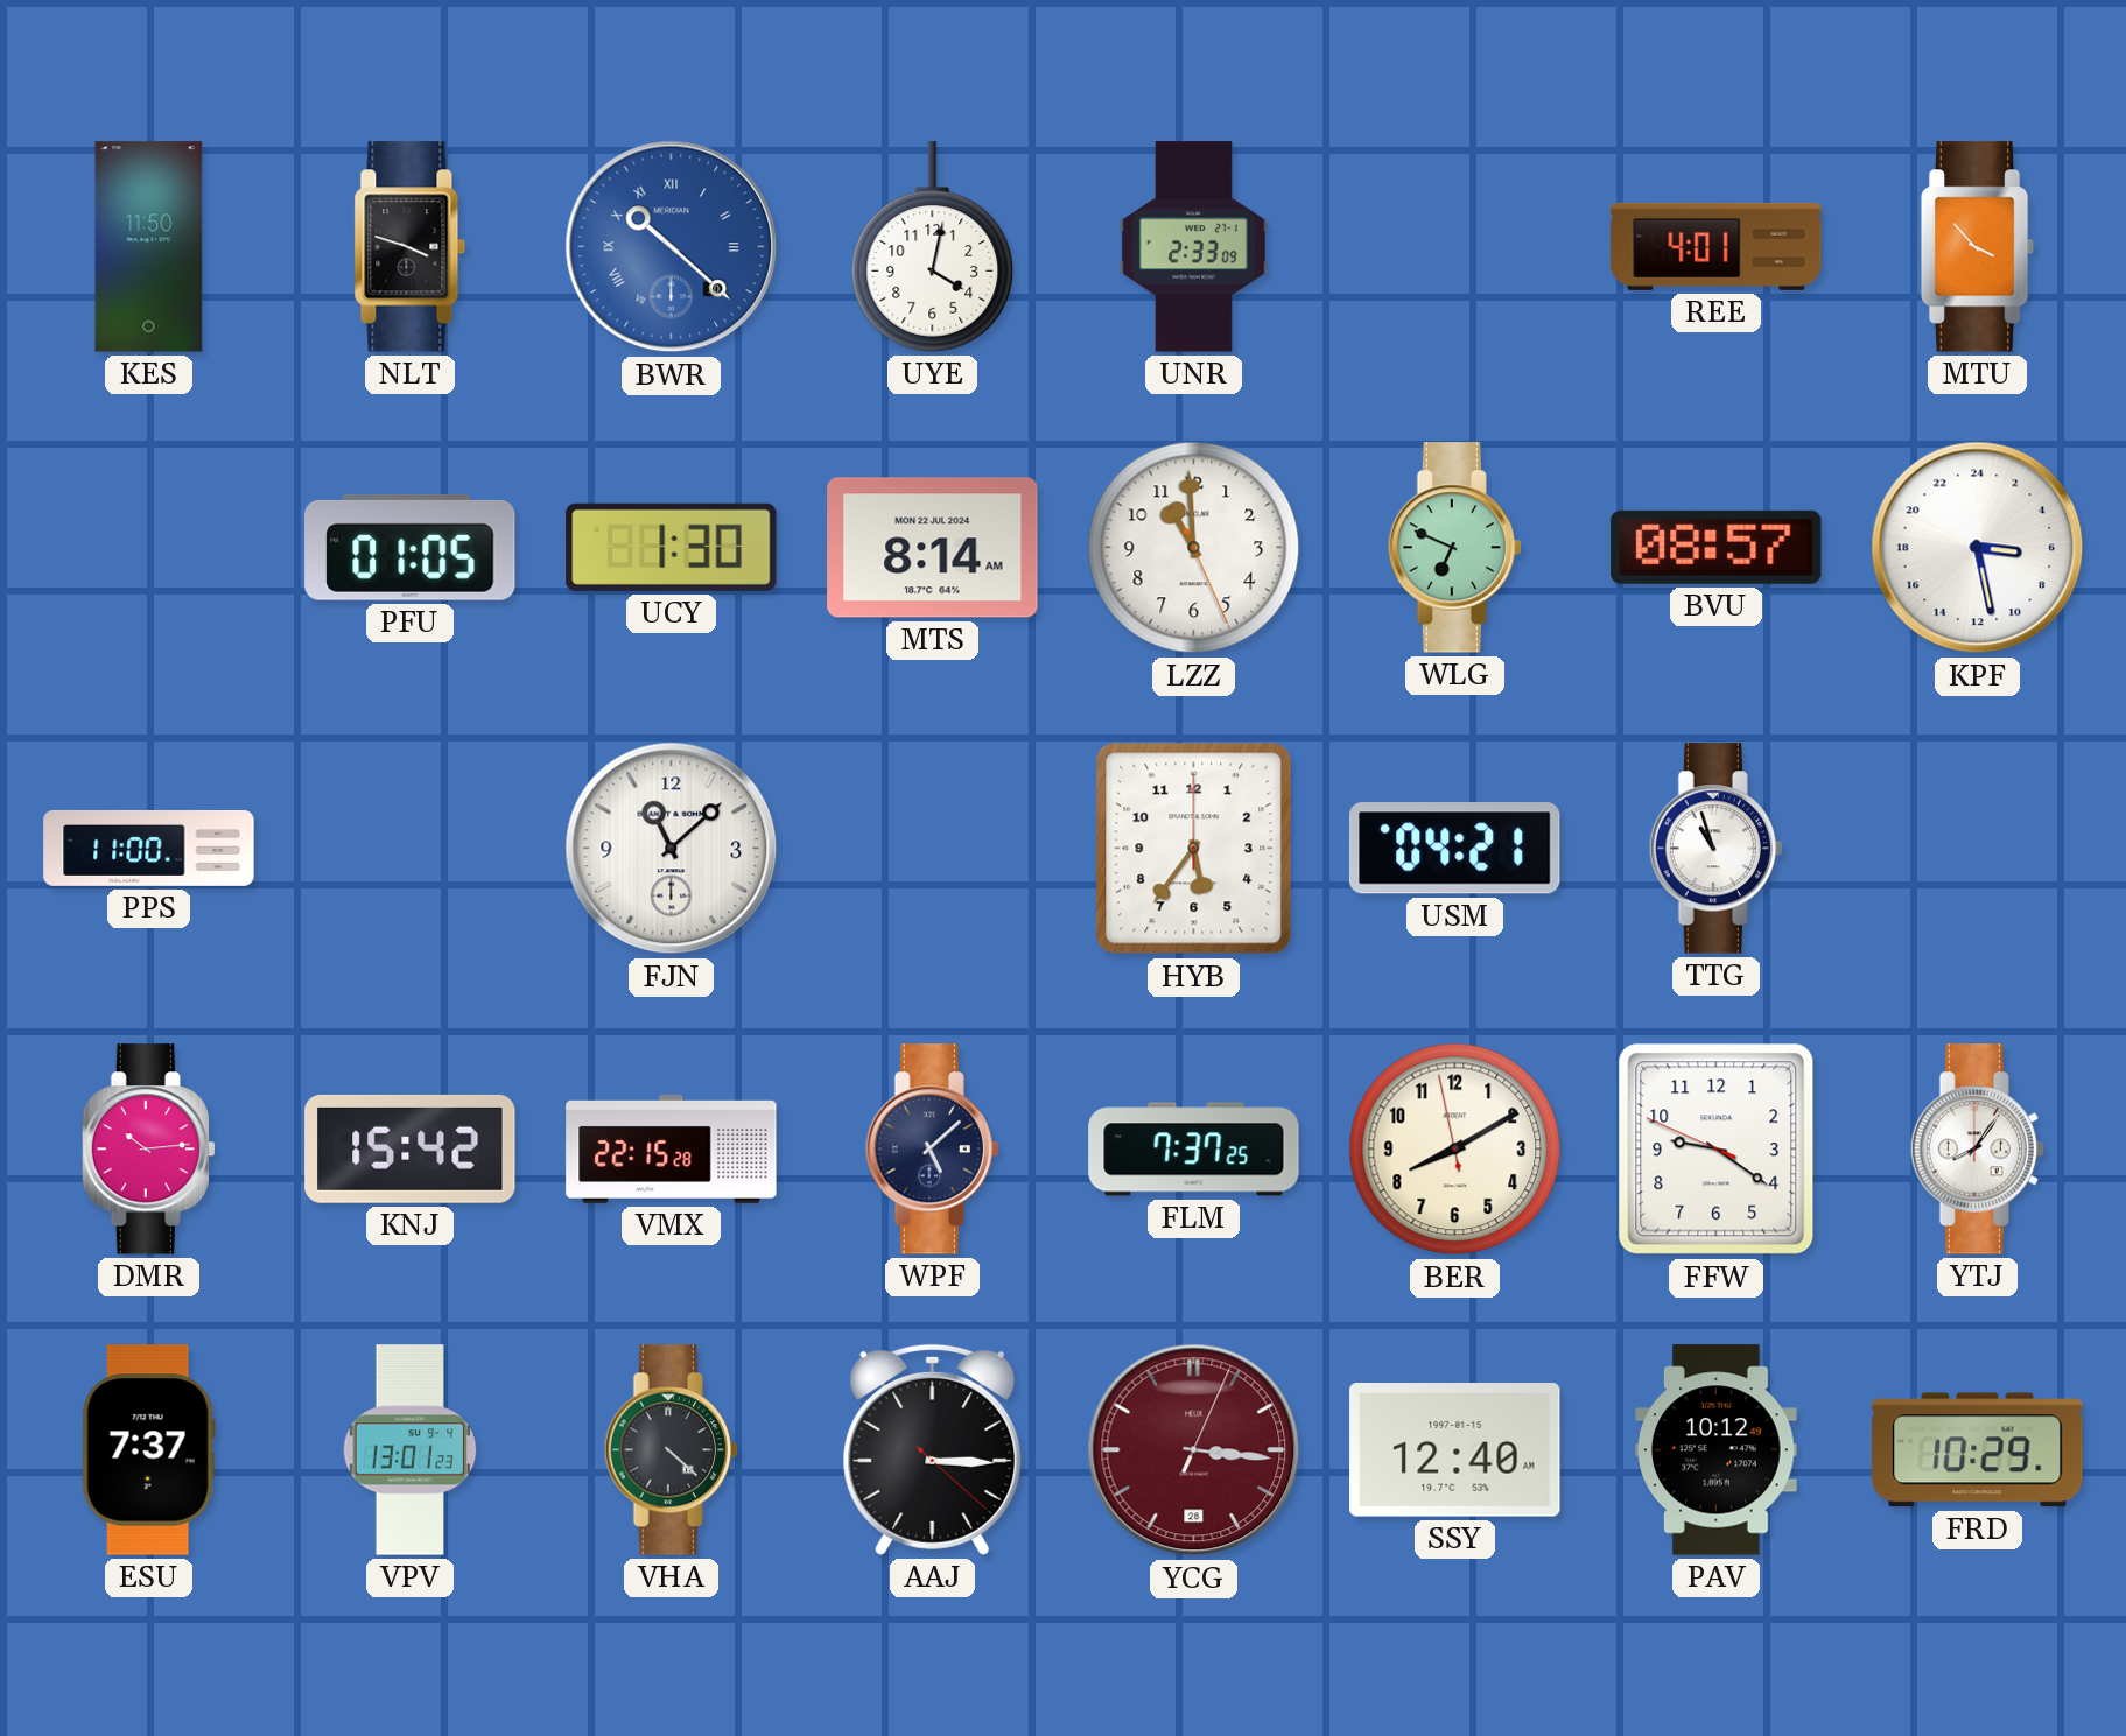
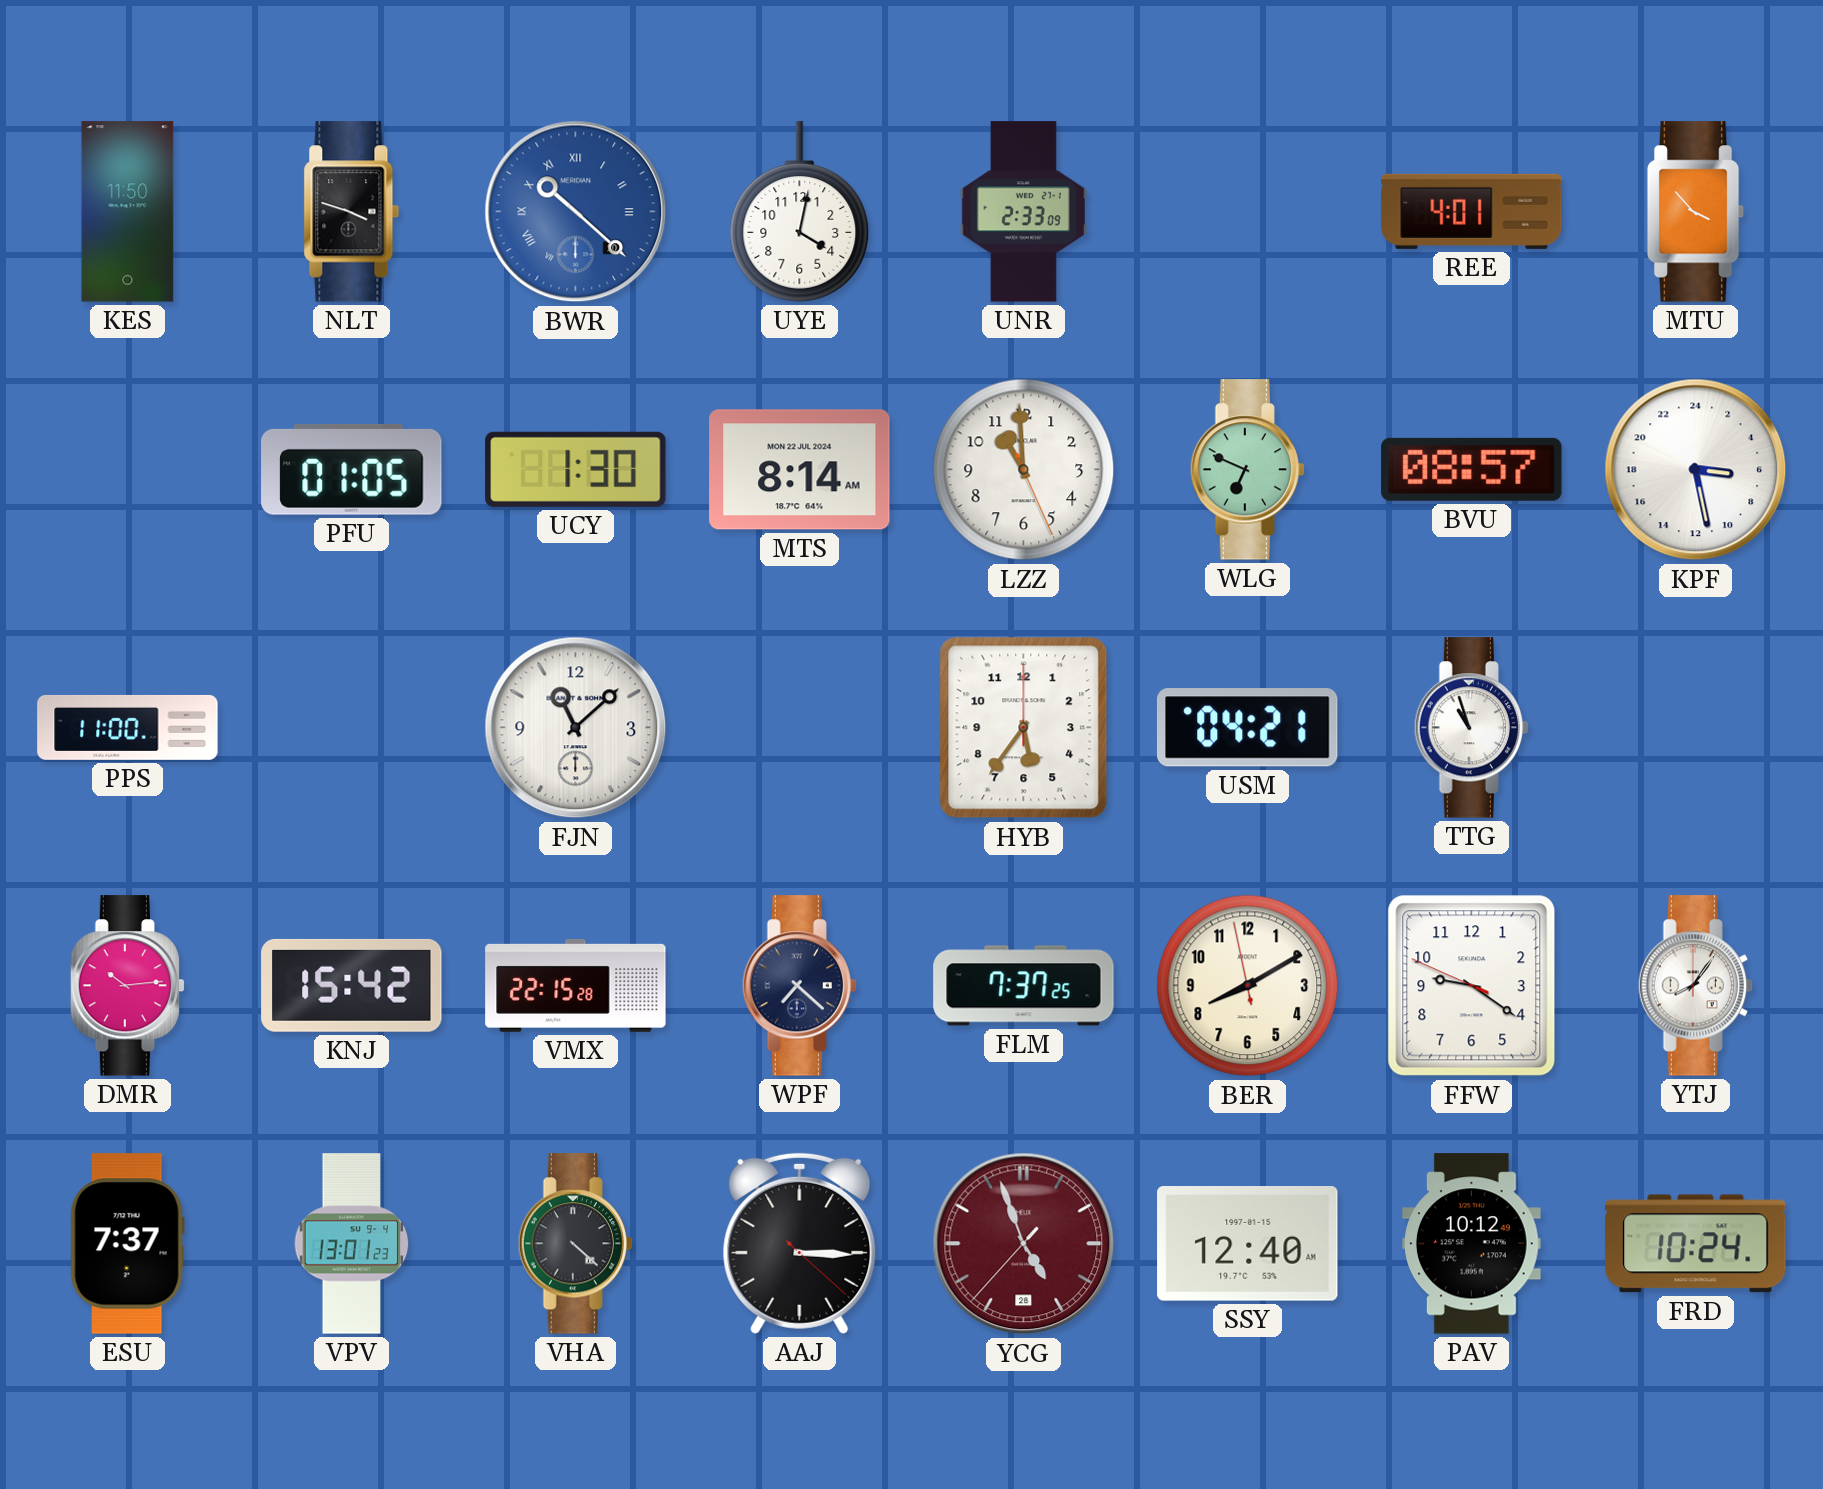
WPF: 5:08 -> 7:22 (799, 986)
YCG: 3:16 -> 4:56 (1024, 1244)
FRD: 10:29 -> 10:24 (1696, 1244)
